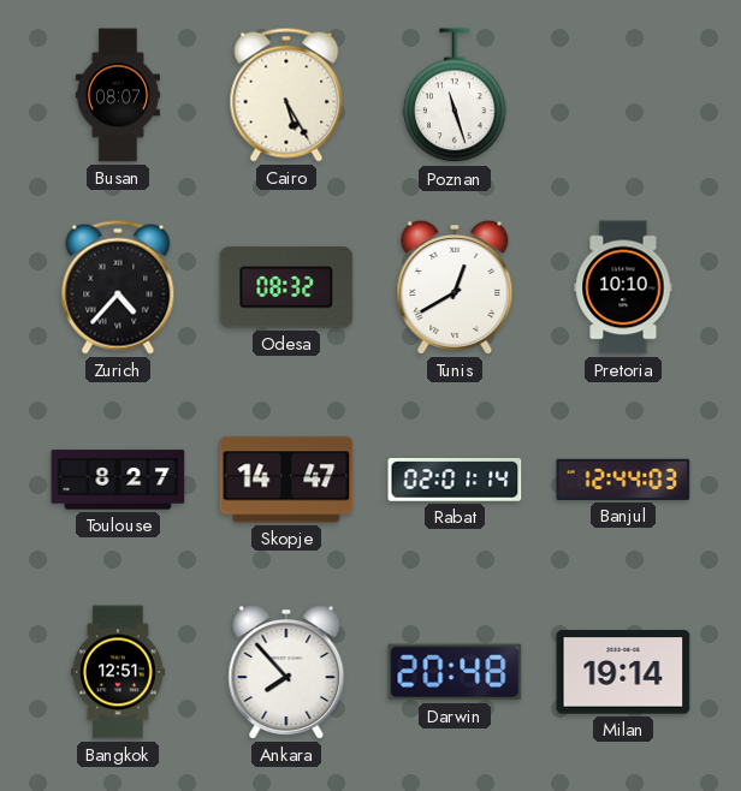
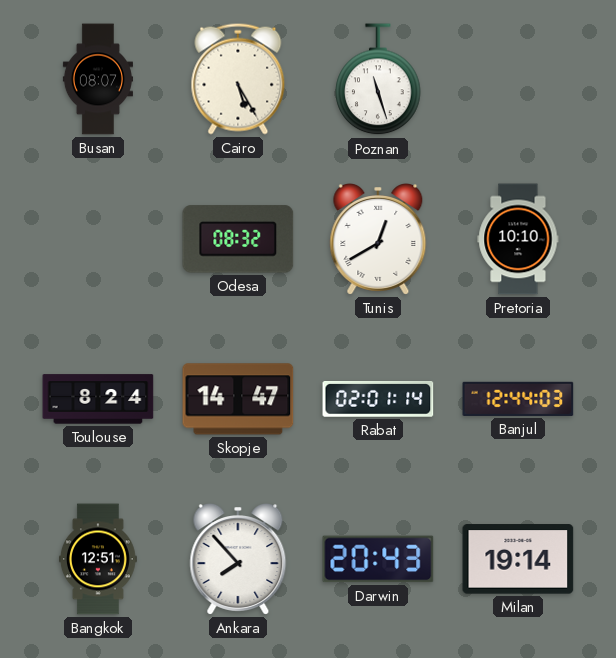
Zurich: 4:37 -> none (118, 287)
Toulouse: 8:27 -> 8:24 (98, 399)
Darwin: 20:48 -> 20:43 (378, 559)
